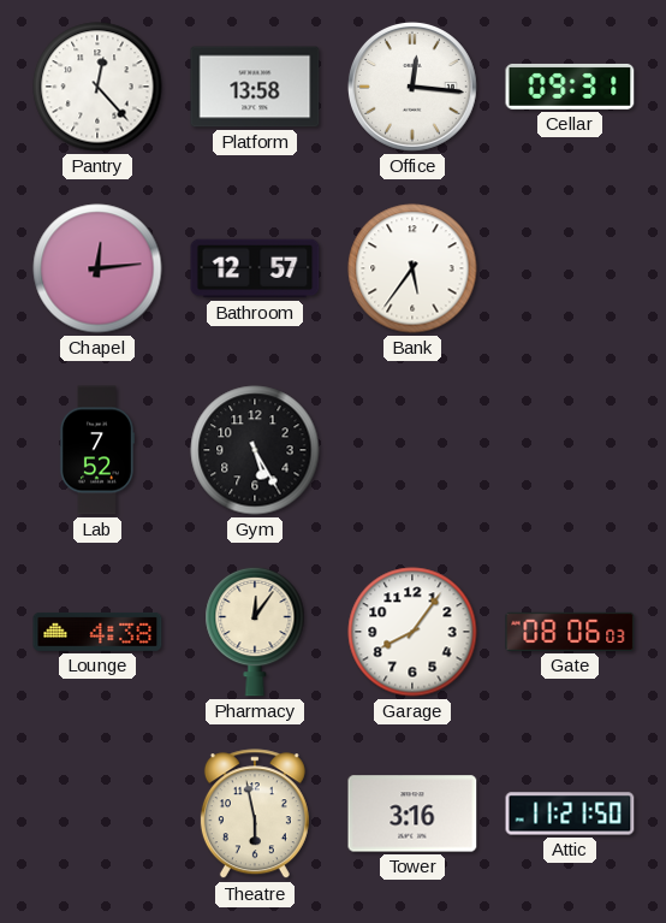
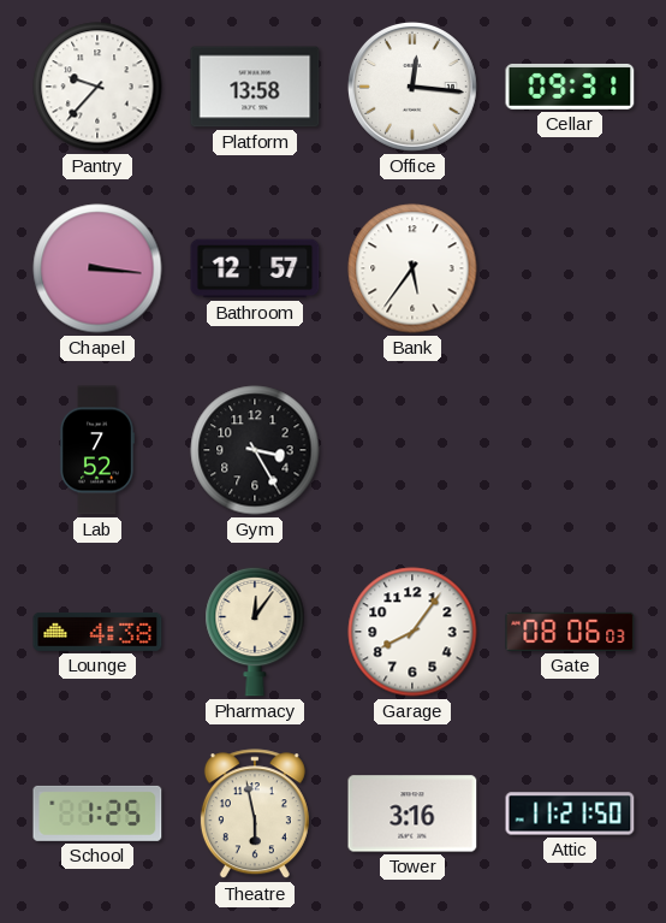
Pantry: 12:23 -> 9:37 (97, 87)
Chapel: 12:14 -> 3:16 (97, 268)
Gym: 5:25 -> 3:25 (255, 450)
School: none -> 1:25 (97, 813)
